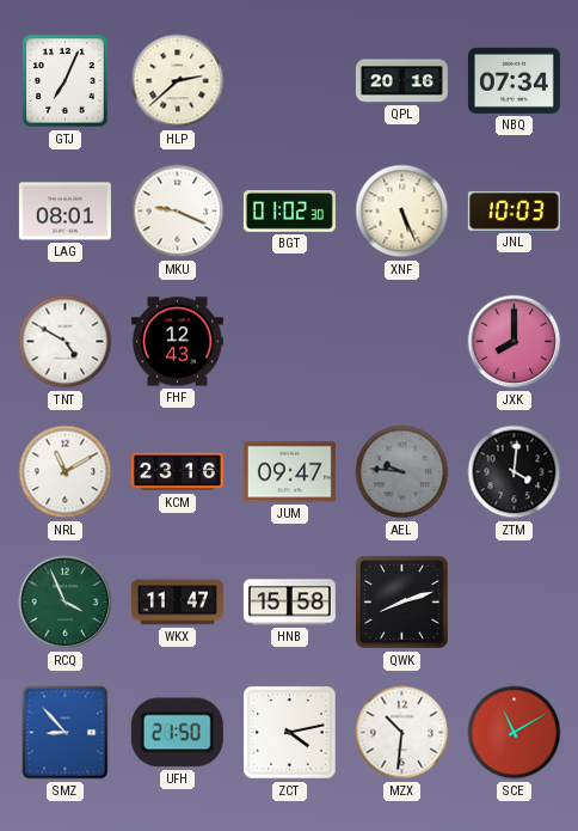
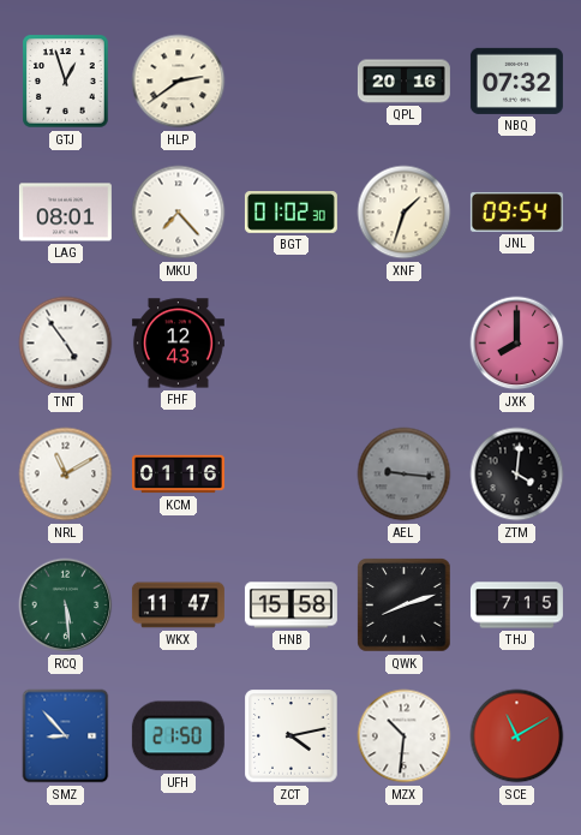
GTJ: 7:04 -> 12:57 (66, 82)
HLP: 2:38 -> 2:39 (179, 82)
NBQ: 07:34 -> 07:32 (516, 80)
MKU: 9:19 -> 7:23 (179, 213)
XNF: 5:26 -> 1:33 (405, 213)
JNL: 10:03 -> 09:54 (516, 211)
TNT: 4:50 -> 4:54 (66, 344)
KCM: 23:16 -> 01:16 (178, 475)
JUM: 09:47 -> none (289, 472)
AEL: 9:46 -> 9:16 (405, 475)
RCQ: 3:56 -> 5:29 (66, 606)
THJ: none -> 7:15 (516, 606)
